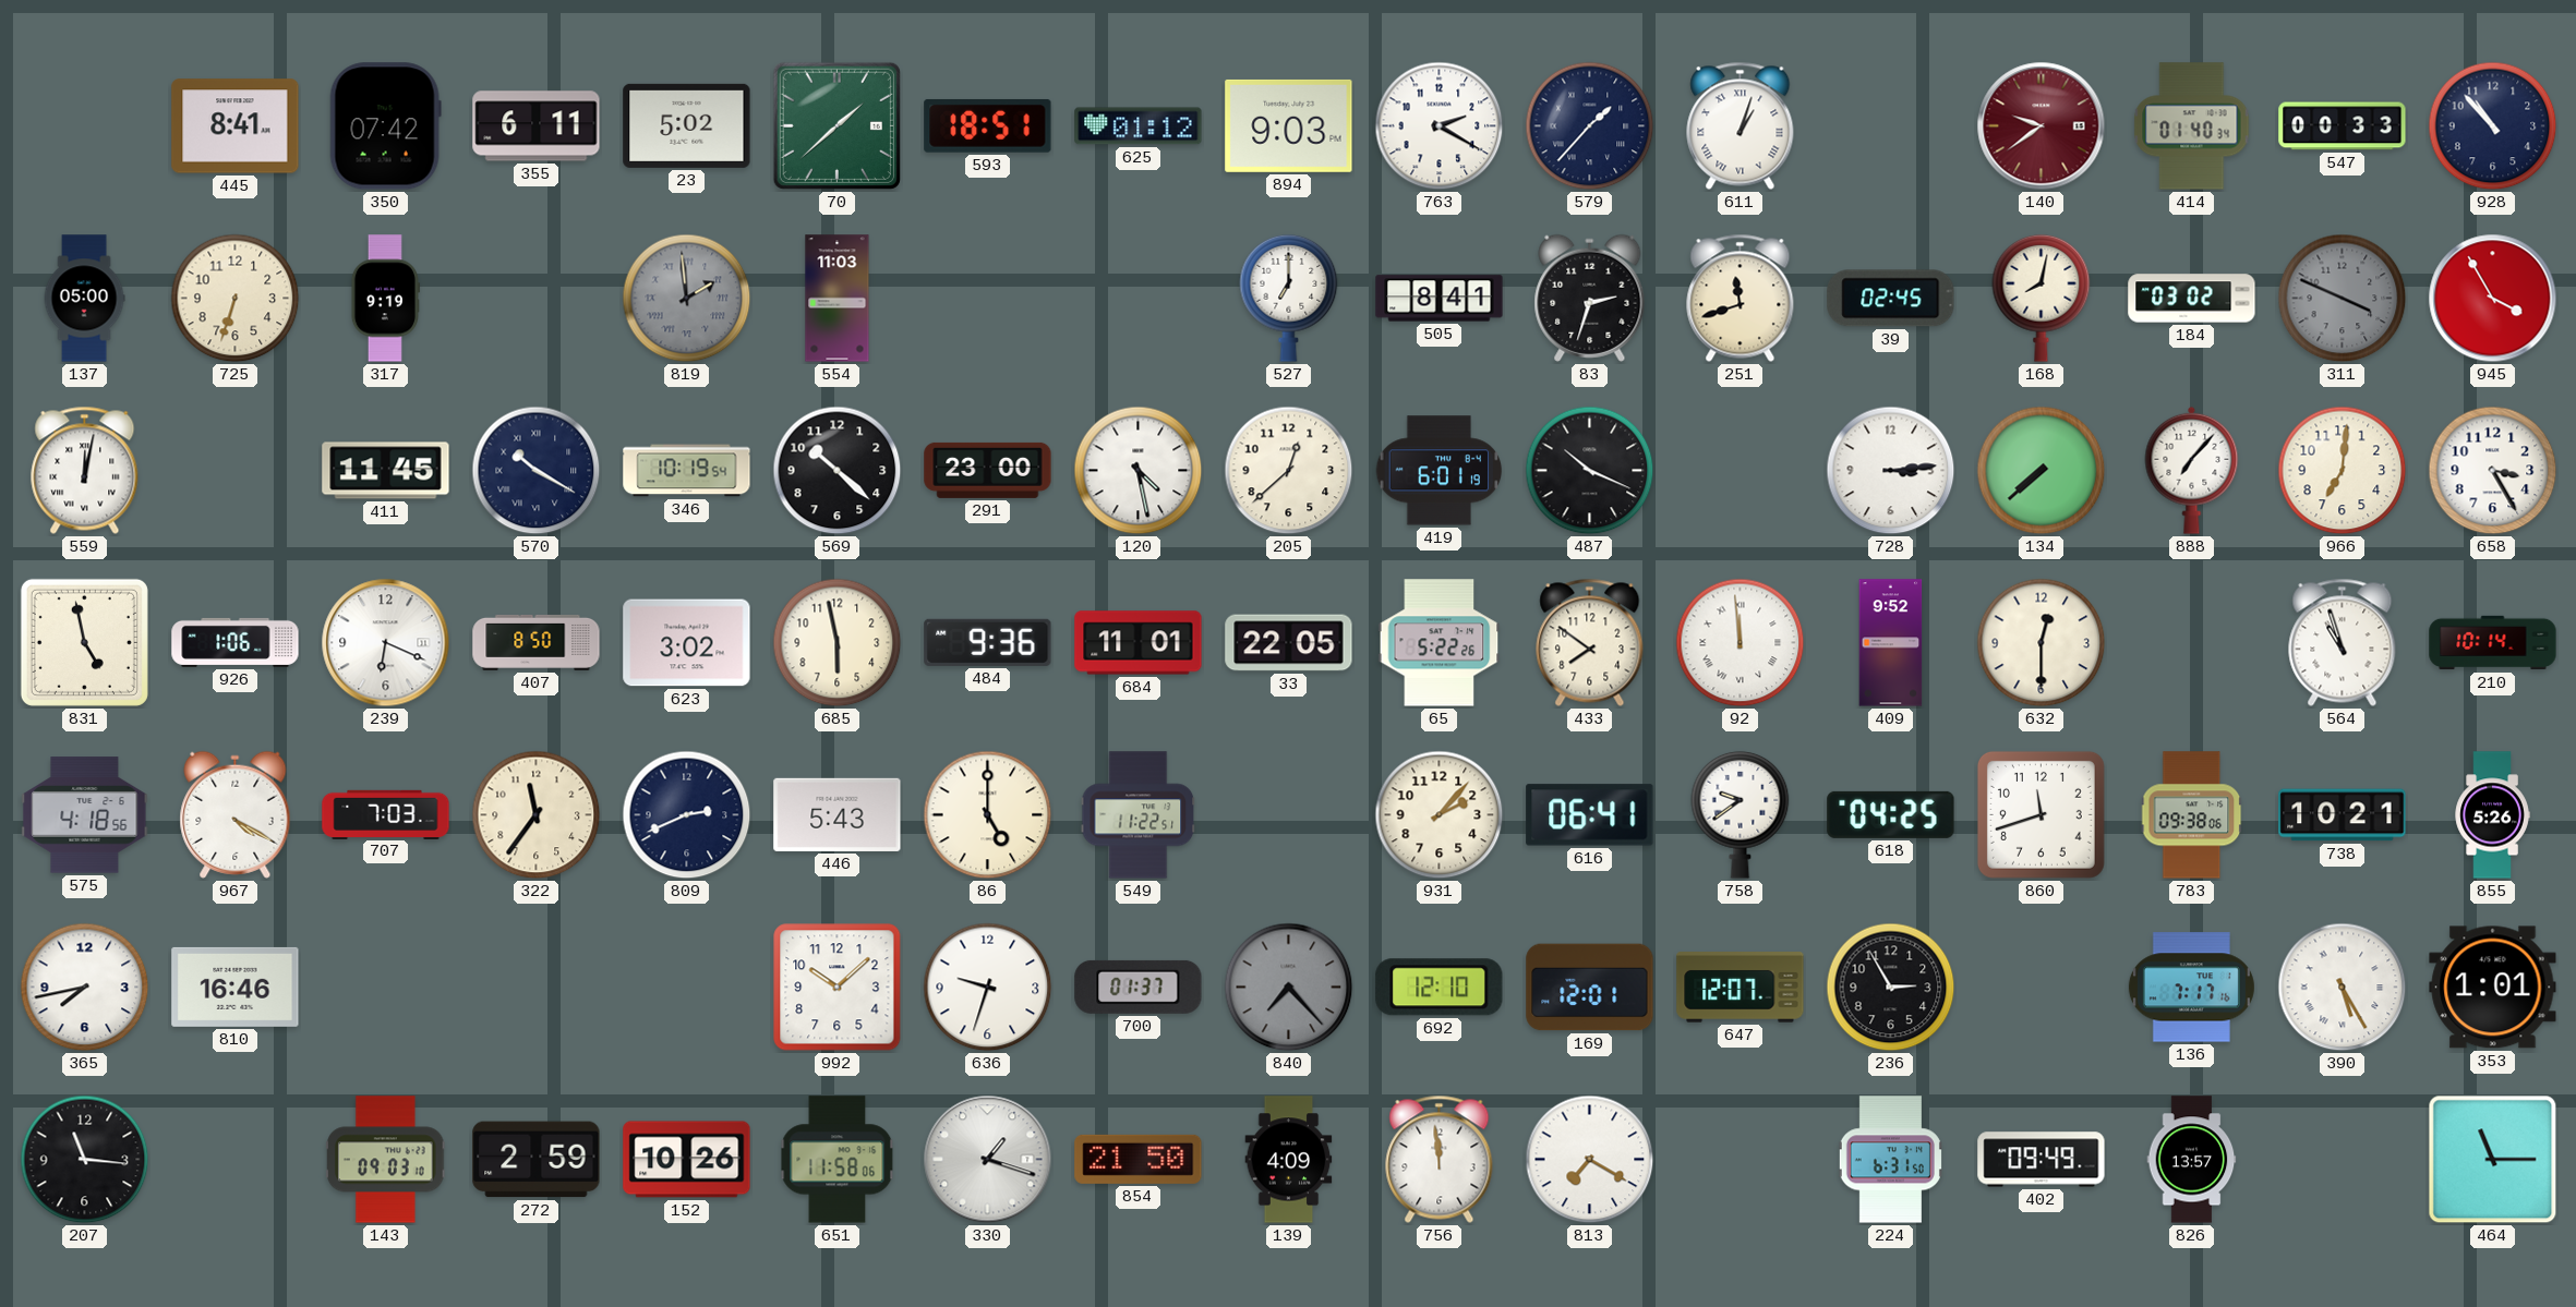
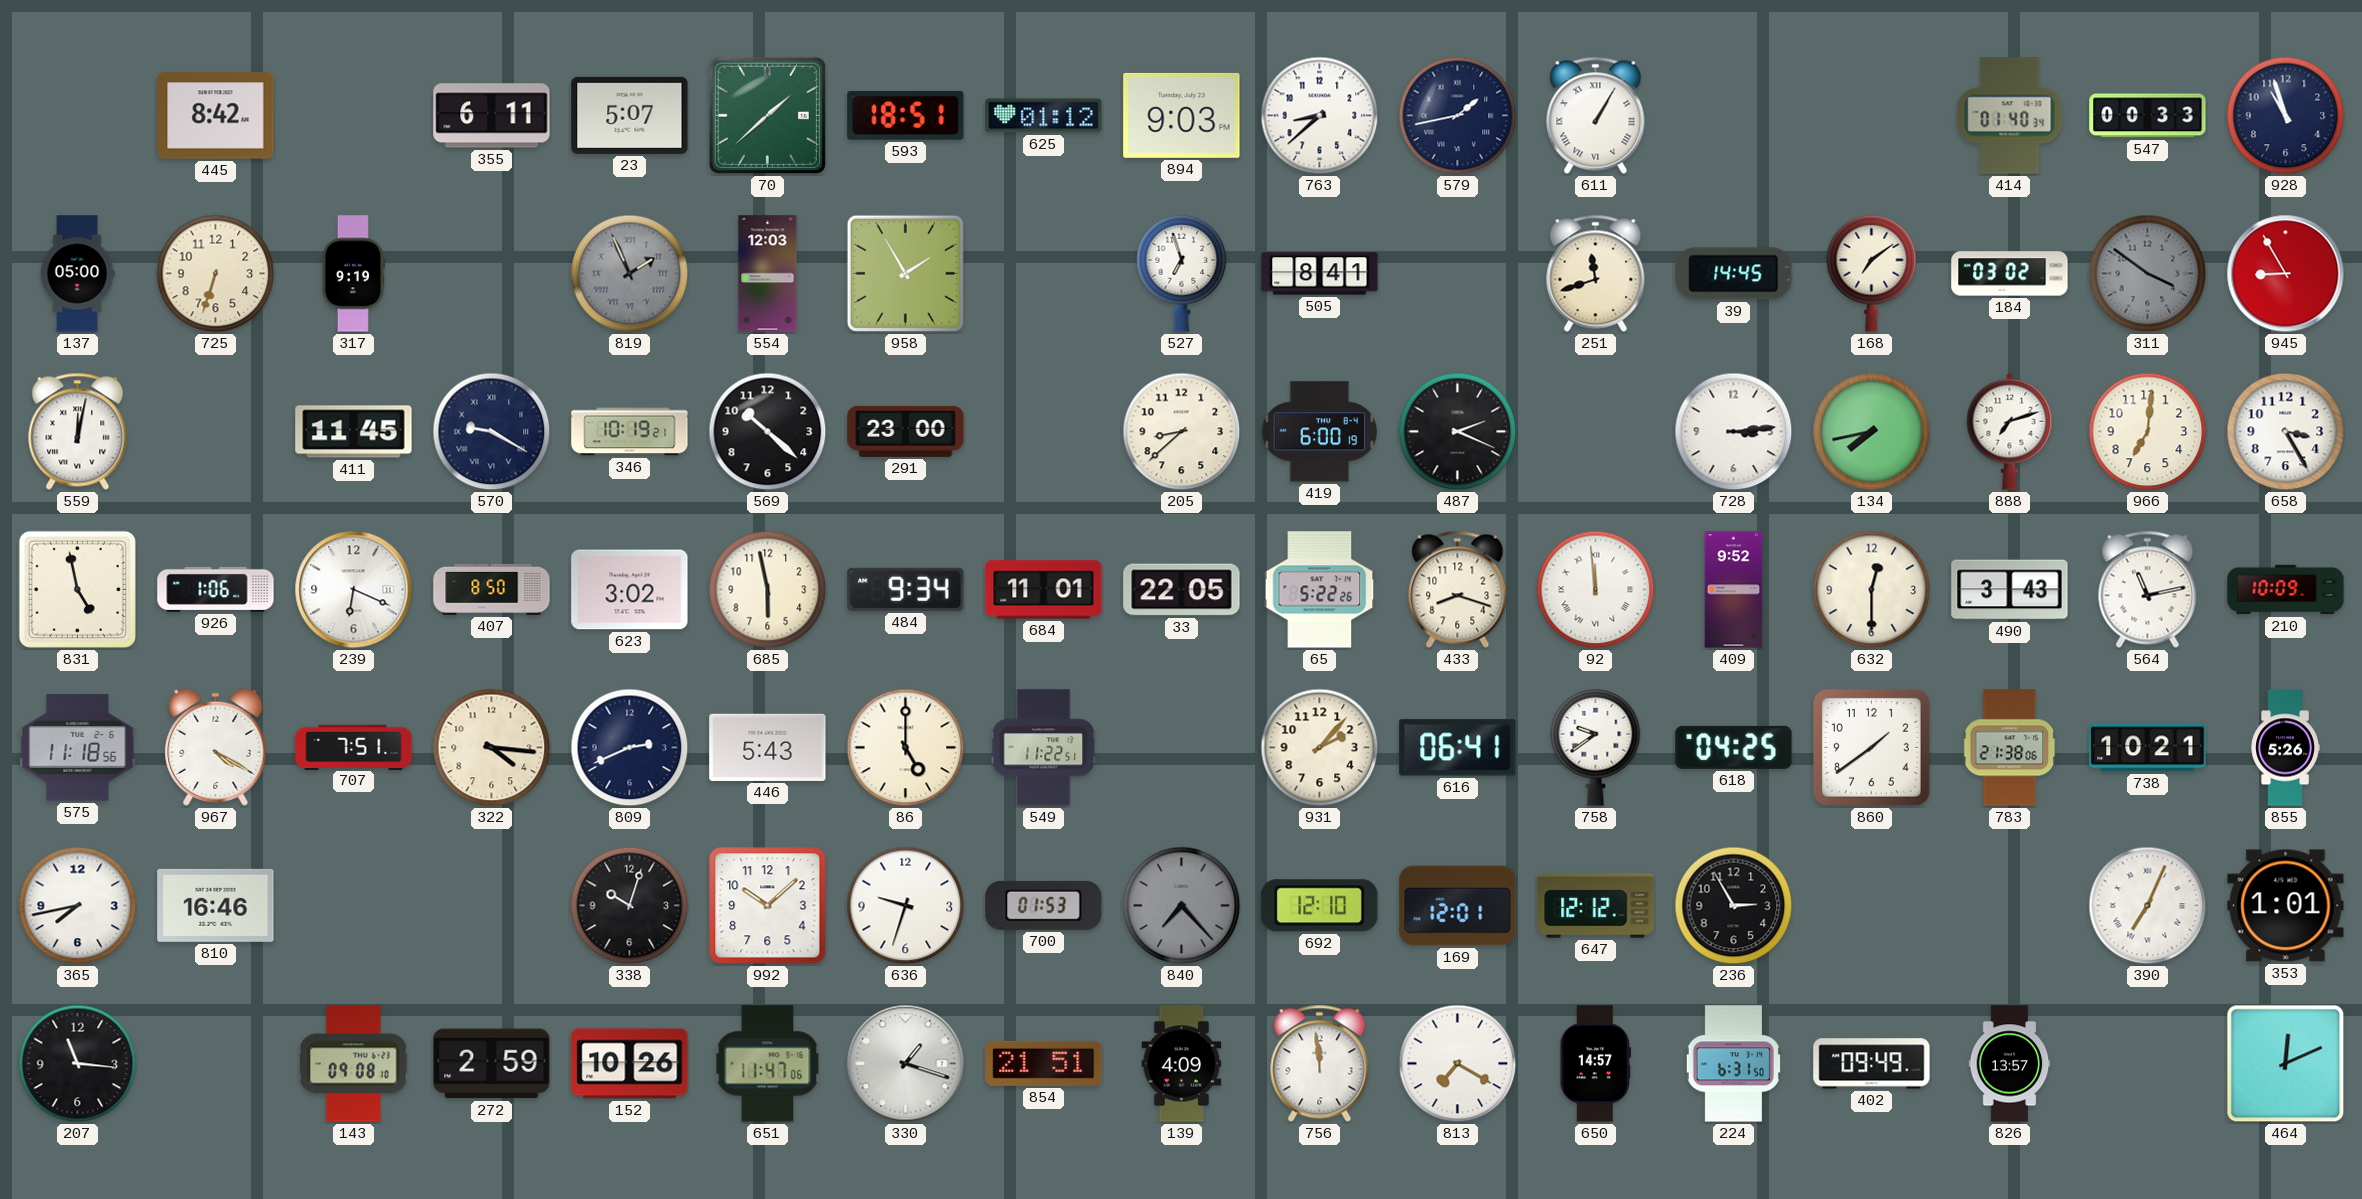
445: 8:41 -> 8:42 (216, 116)
350: 07:42 -> none (385, 126)
23: 5:02 -> 5:07 (630, 115)
763: 2:20 -> 8:38 (1320, 116)
579: 1:37 -> 1:43 (1458, 116)
611: 1:03 -> 1:05 (1596, 115)
140: 9:39 -> none (2042, 126)
928: 10:53 -> 10:57 (2286, 116)
819: 1:59 -> 1:56 (630, 274)
554: 11:03 -> 12:03 (768, 274)
958: none -> 1:55 (905, 273)
527: 7:00 -> 6:57 (1182, 273)
83: 2:33 -> none (1590, 298)
39: 02:45 -> 14:45 (1734, 274)
168: 8:02 -> 7:09 (1872, 273)
311: 3:49 -> 3:51 (2148, 274)
945: 3:55 -> 8:55 (2286, 274)
570: 10:20 -> 9:20 (492, 432)
346: 10:19:54 -> 10:19:21 (630, 432)
120: 4:28 -> none (1139, 471)
205: 12:38 -> 8:38 (1182, 432)
419: 6:01 -> 6:00 (1320, 432)
487: 10:19 -> 2:19 (1458, 432)
134: 7:38 -> 7:43 (1872, 432)
888: 7:07 -> 7:12 (2010, 431)
484: 9:36 -> 9:34 (906, 589)
433: 7:51 -> 8:18 (1458, 589)
490: none -> 3:43 (2010, 590)
564: 10:57 -> 11:13 (2148, 589)
210: 10:14 -> 10:09 (2286, 590)
575: 4:18 -> 11:18 (78, 748)
707: 7:03 -> 7:51 (354, 747)
322: 11:36 -> 4:16 (492, 748)
860: 11:42 -> 1:39 (1871, 747)
783: 09:38 -> 21:38 (2010, 748)
338: none -> 10:03 (630, 906)
700: 01:37 -> 01:53 (1044, 905)
647: 12:07 -> 12:12 (1596, 906)
136: 7:17 -> none (2191, 988)
390: 5:25 -> 7:04 (2148, 906)
143: 09:03 -> 09:08 (354, 1064)
651: 11:58 -> 11:47 (768, 1064)
854: 21:50 -> 21:51 (1044, 1063)
650: none -> 14:57 (1596, 1064)
464: 11:15 -> 12:11 (2286, 1064)
